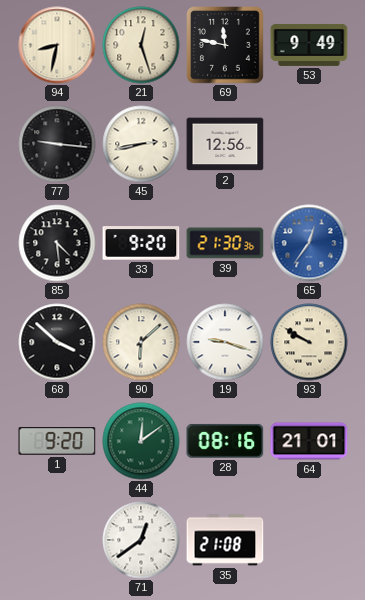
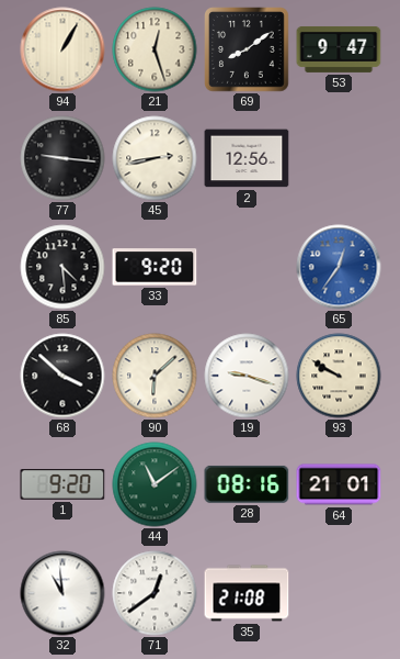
94: 8:32 -> 1:05 (62, 49)
69: 11:47 -> 8:09 (247, 49)
53: 9:49 -> 9:47 (339, 49)
39: 21:30 -> none (225, 243)
44: 12:09 -> 11:09 (155, 484)
32: none -> 10:59 (62, 593)
